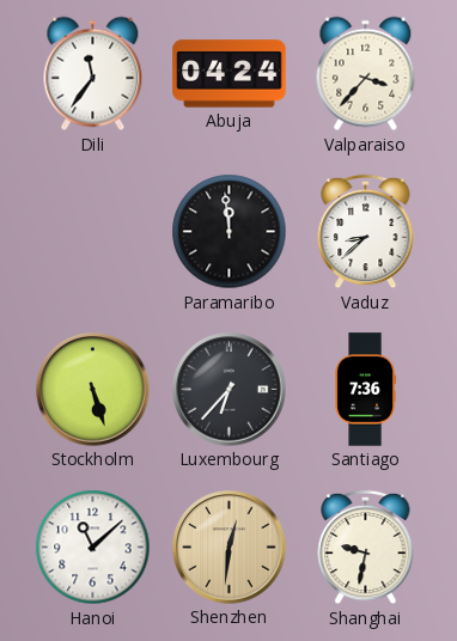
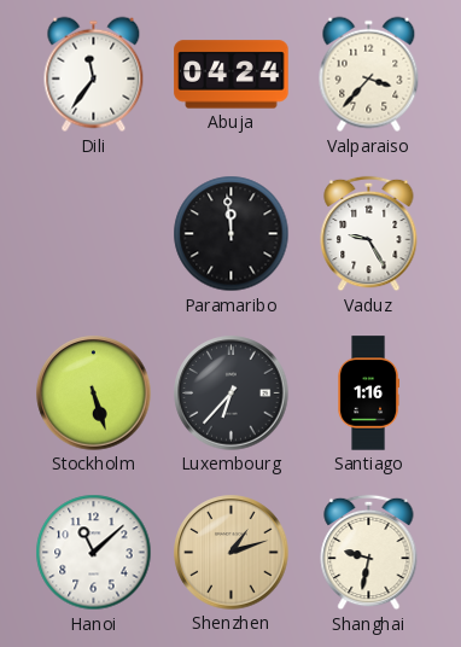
Vaduz: 8:38 -> 9:25 (369, 234)
Santiago: 7:36 -> 1:16 (368, 394)
Shenzhen: 12:31 -> 1:12 (232, 553)
